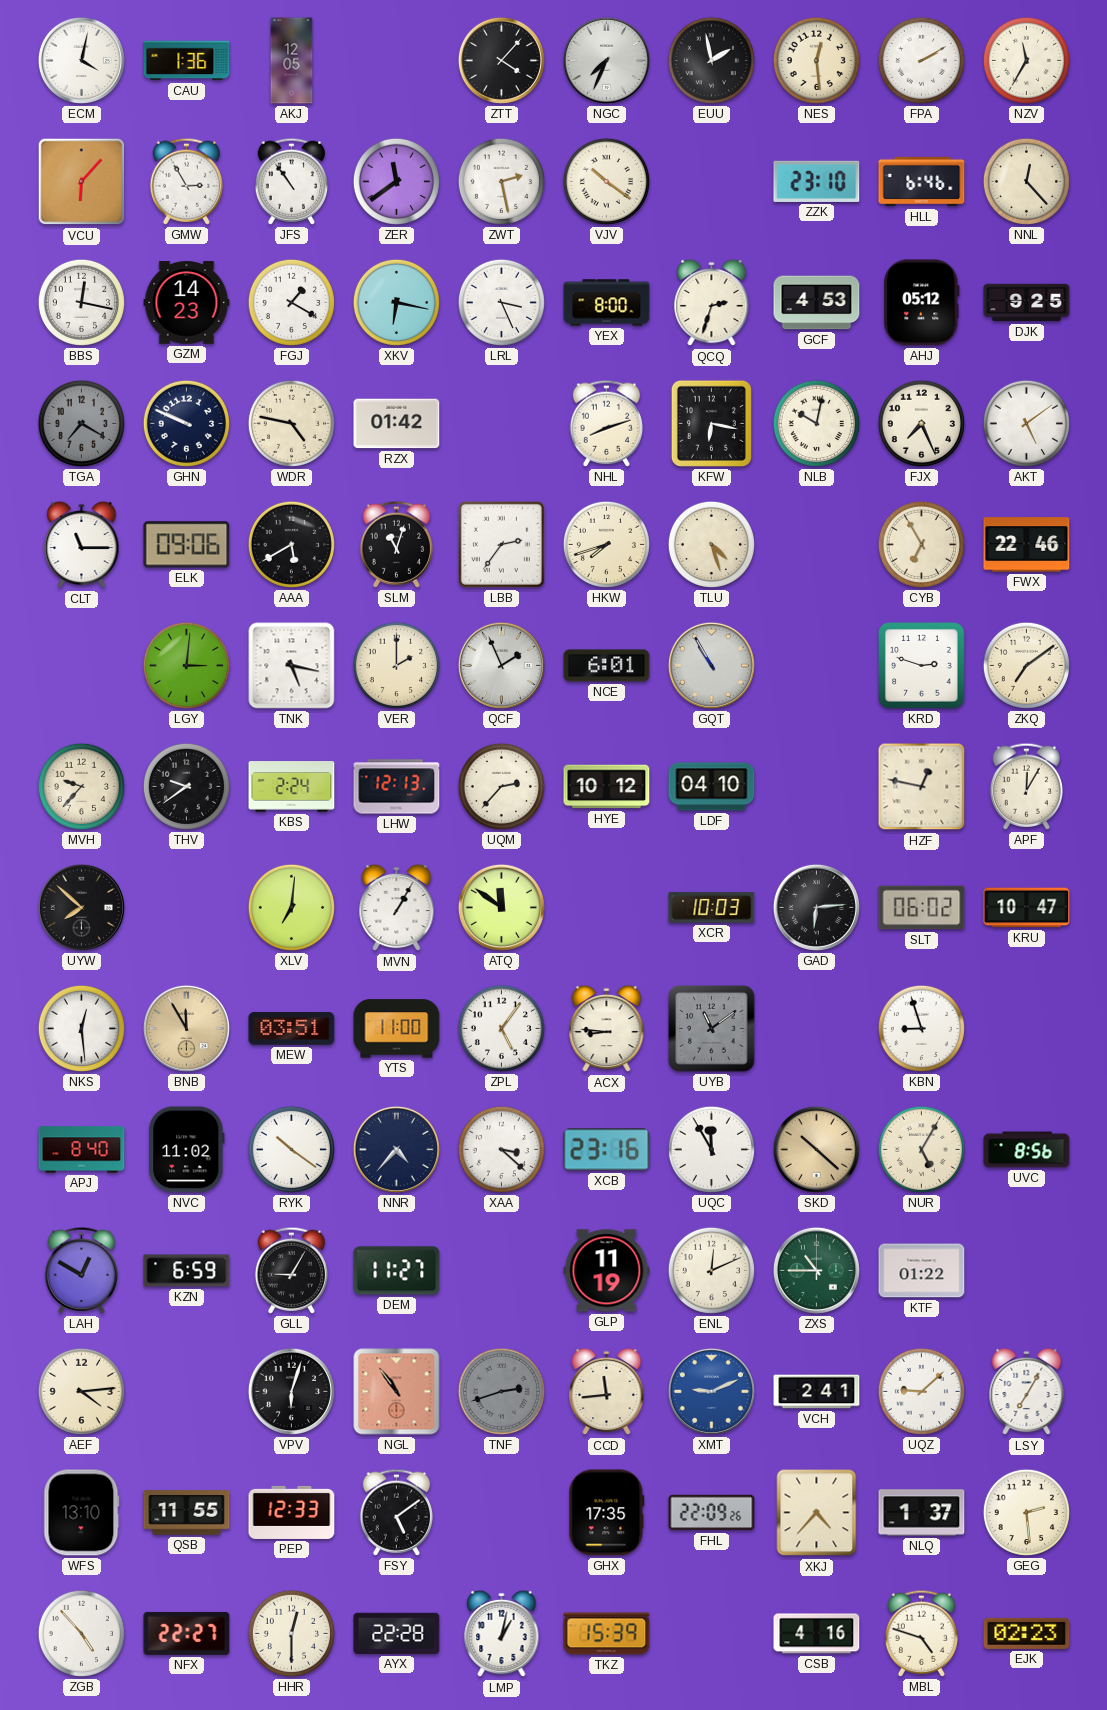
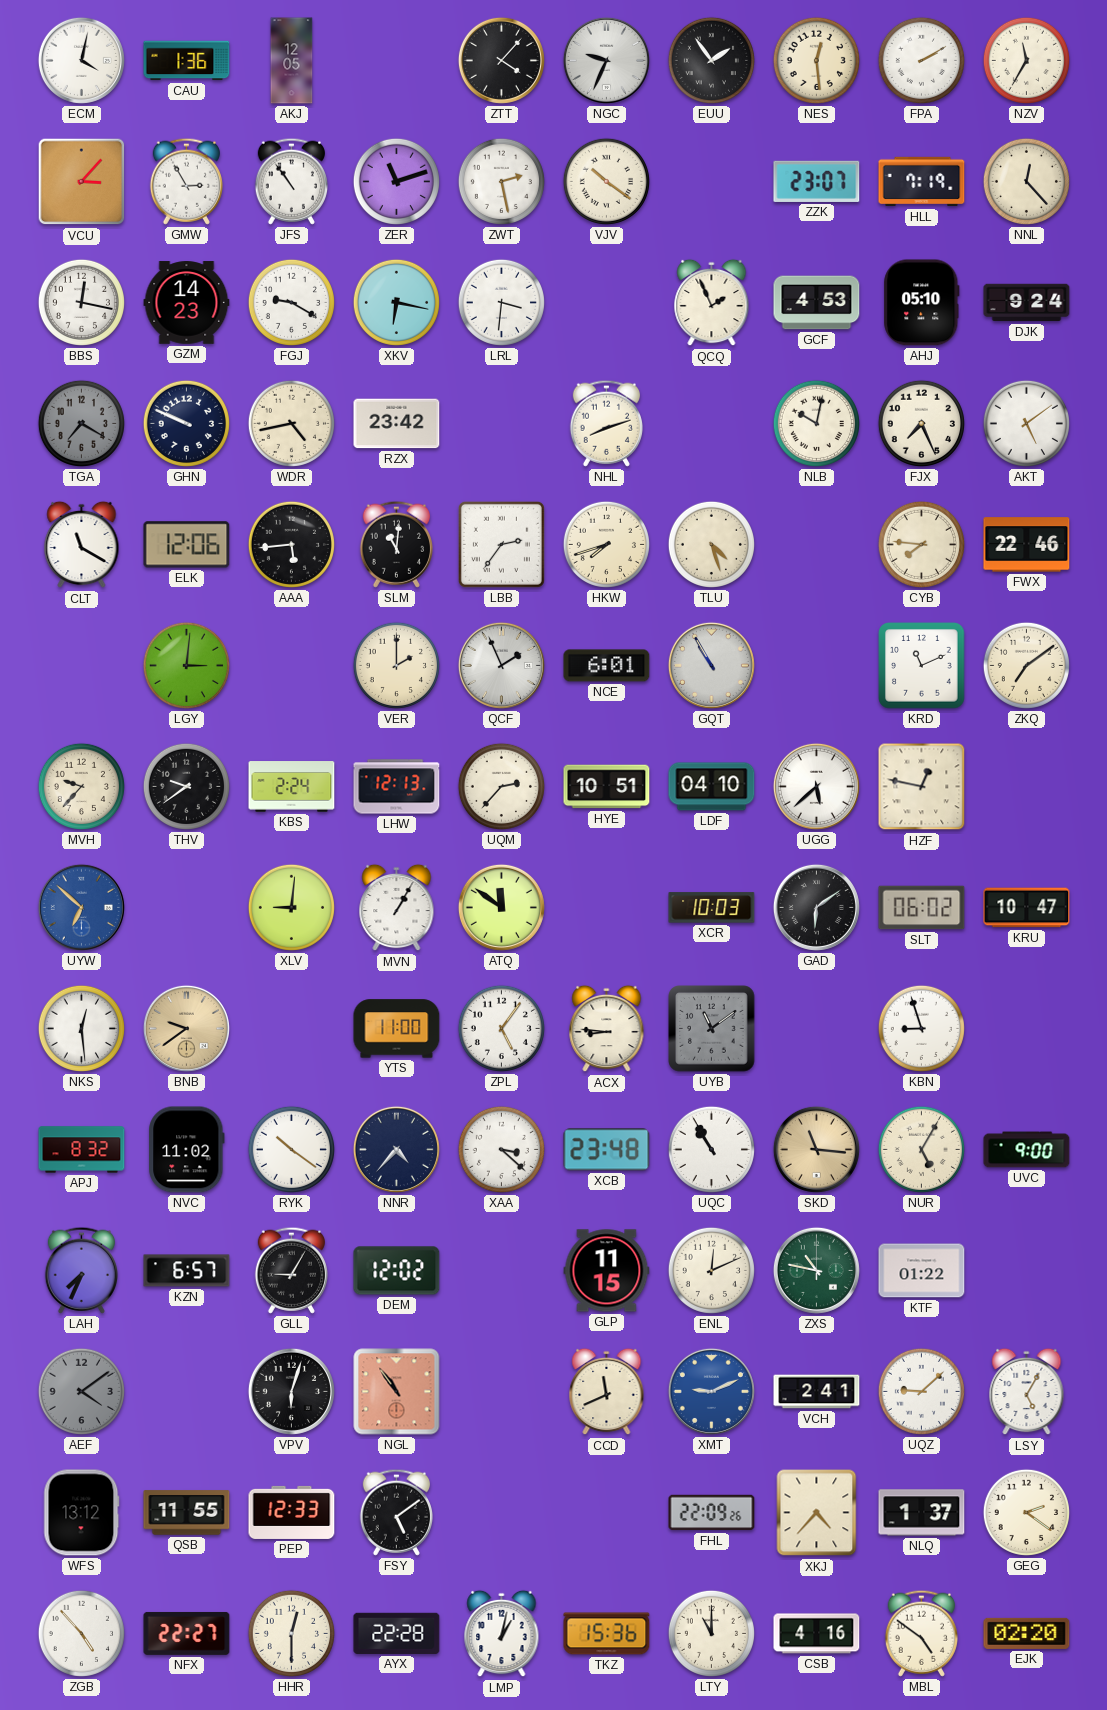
NGC: 7:34 -> 9:34 (606, 60)
EUU: 1:58 -> 1:54 (711, 60)
VCU: 6:07 -> 3:07 (82, 182)
ZER: 11:39 -> 11:12 (396, 181)
ZZK: 23:10 -> 23:07 (817, 181)
HLL: 6:46 -> 7:19 (922, 182)
FGJ: 1:20 -> 9:20 (291, 302)
LRL: 3:26 -> 3:31 (501, 302)
YEX: 8:00 -> none (607, 303)
QCQ: 2:33 -> 1:56 (712, 303)
AHJ: 05:12 -> 05:10 (922, 303)
DJK: 9:25 -> 9:24 (1027, 303)
WDR: 4:47 -> 4:43 (291, 423)
RZX: 01:42 -> 23:42 (397, 424)
KFW: 6:17 -> none (711, 423)
CLT: 11:15 -> 11:20 (82, 545)
ELK: 09:06 -> 12:06 (187, 545)
AAA: 5:40 -> 5:44 (291, 544)
SLM: 11:03 -> 11:01 (396, 544)
CYB: 6:55 -> 7:46 (921, 544)
TNK: 5:17 -> none (292, 666)
KRD: 2:48 -> 11:11 (922, 666)
HYE: 10:12 -> 10:51 (607, 787)
UGG: none -> 5:38 (816, 786)
APF: 12:05 -> none (1026, 786)
UYW: 7:52 -> 6:52 (81, 907)
UYW dial: black -> blue (81, 907)
XLV: 7:01 -> 9:01 (291, 907)
GAD: 6:14 -> 6:09 (816, 907)
BNB: 11:55 -> 9:39 (186, 1028)
MEW: 03:51 -> none (292, 1029)
APJ: 8:40 -> 8:32 (82, 1150)
XCB: 23:16 -> 23:48 (607, 1150)
UQC: 11:55 -> 10:55 (711, 1149)
SKD: 10:22 -> 11:16 (816, 1149)
UVC: 8:56 -> 9:00 (1027, 1150)
LAH: 12:50 -> 7:34 (81, 1270)
KZN: 6:59 -> 6:57 (187, 1271)
DEM: 11:27 -> 12:02 (397, 1271)
GLP: 11:19 -> 11:15 (607, 1271)
ZXS: 10:45 -> 10:47 (816, 1270)
AEF: 4:14 -> 4:09 (81, 1391)
AEF dial: cream -> grey (81, 1391)
TNF: 2:42 -> none (501, 1391)
CCD: 11:44 -> 11:41 (607, 1392)
LSY: 7:05 -> 5:05 (1027, 1392)
WFS: 13:10 -> 13:12 (82, 1513)
GHX: 17:35 -> none (607, 1513)
GEG: 2:29 -> 2:21 (1026, 1512)
TKZ: 15:39 -> 15:36 (607, 1634)
LTY: none -> 11:00 (711, 1633)
MBL: 4:48 -> 4:51 (921, 1633)
EJK: 02:23 -> 02:20 (1027, 1633)
